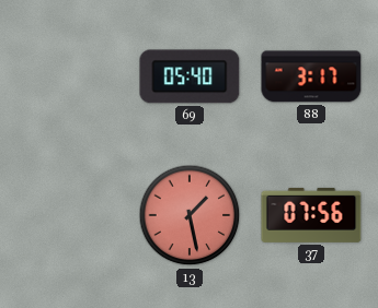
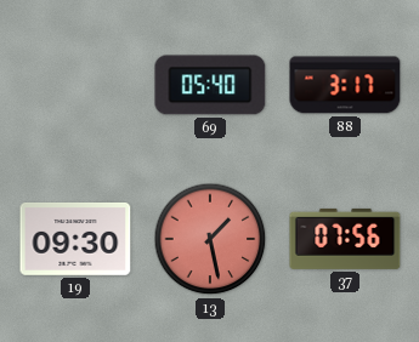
19: none -> 09:30 (75, 239)
